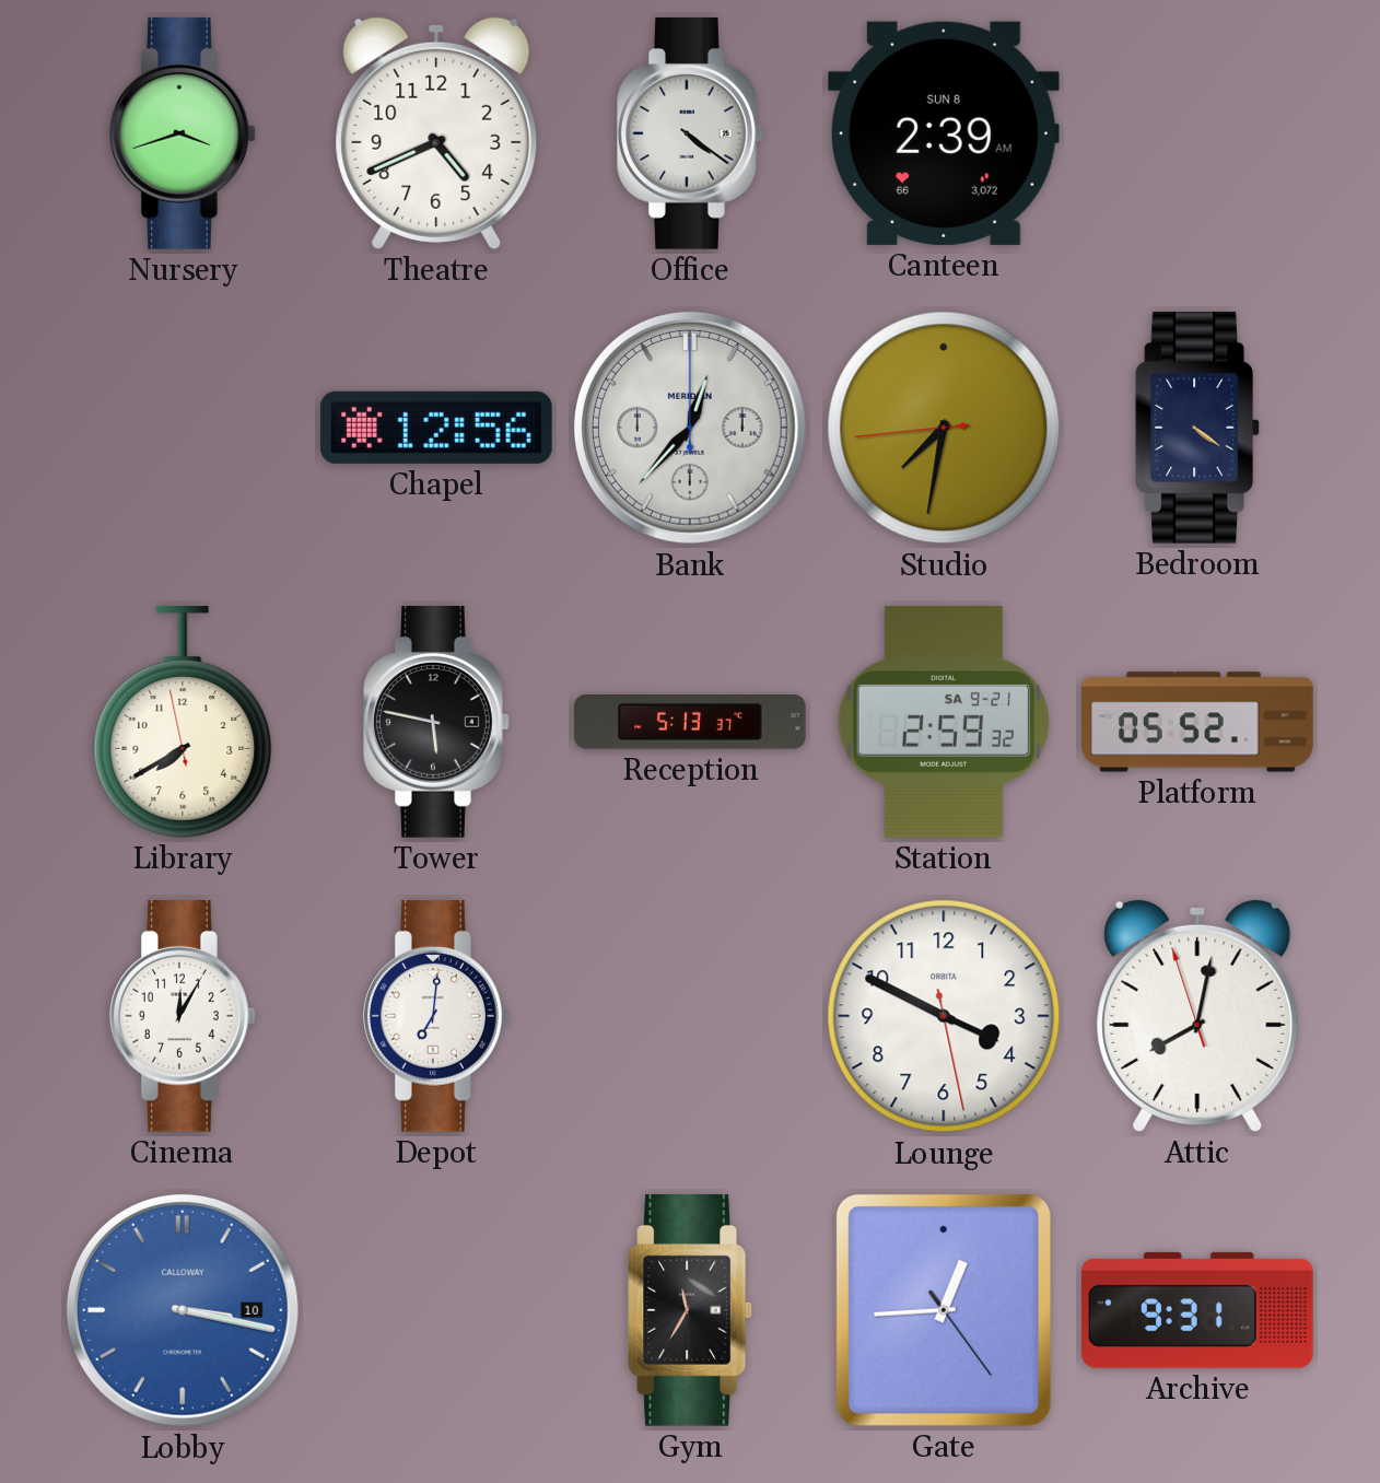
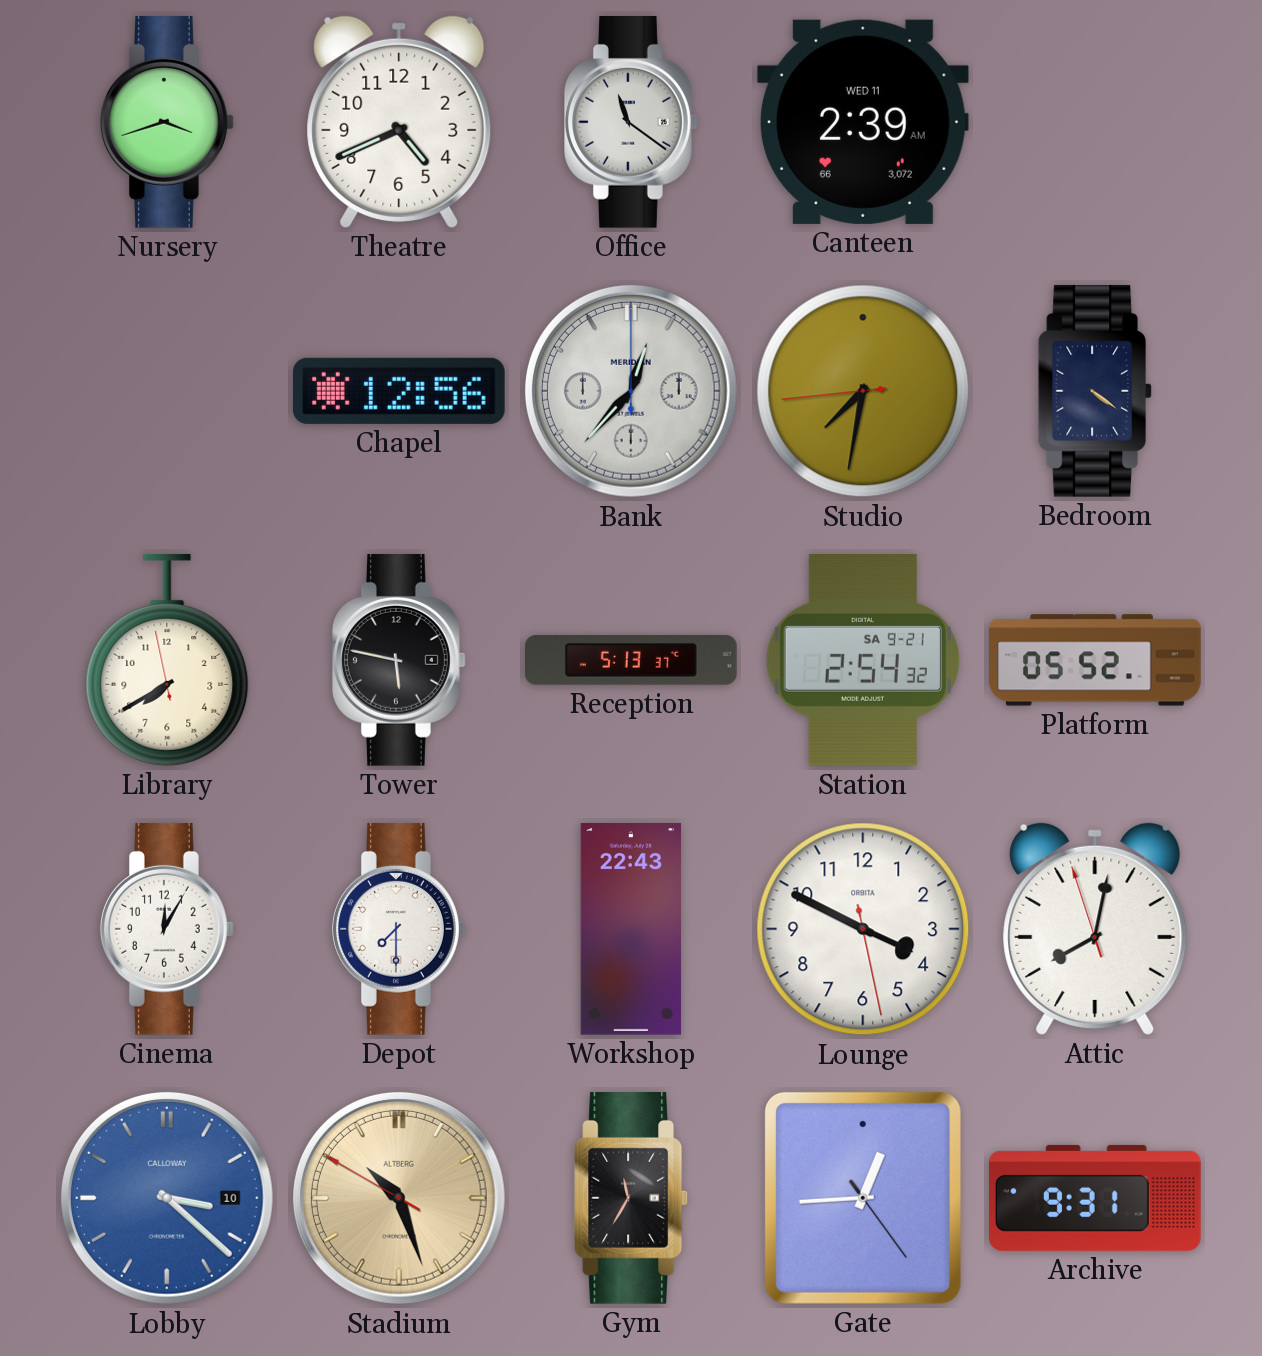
Office: 4:21 -> 11:21 (632, 122)
Canteen date: SUN 8 -> WED 11 (863, 122)
Station: 2:59 -> 2:54 (863, 660)
Depot: 7:01 -> 7:30 (400, 929)
Workshop: none -> 22:43 (630, 930)
Lobby: 3:17 -> 3:22 (167, 1198)
Stadium: none -> 10:26 (399, 1198)
